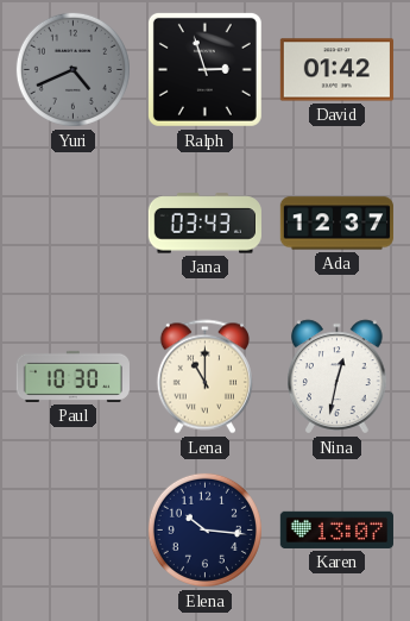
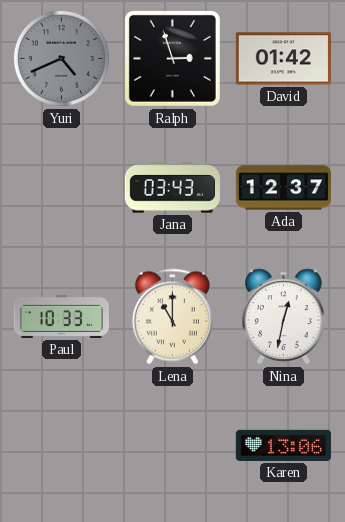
Paul: 10:30 -> 10:33 (61, 316)
Elena: 10:16 -> none (204, 529)
Karen: 13:07 -> 13:06 (283, 445)
